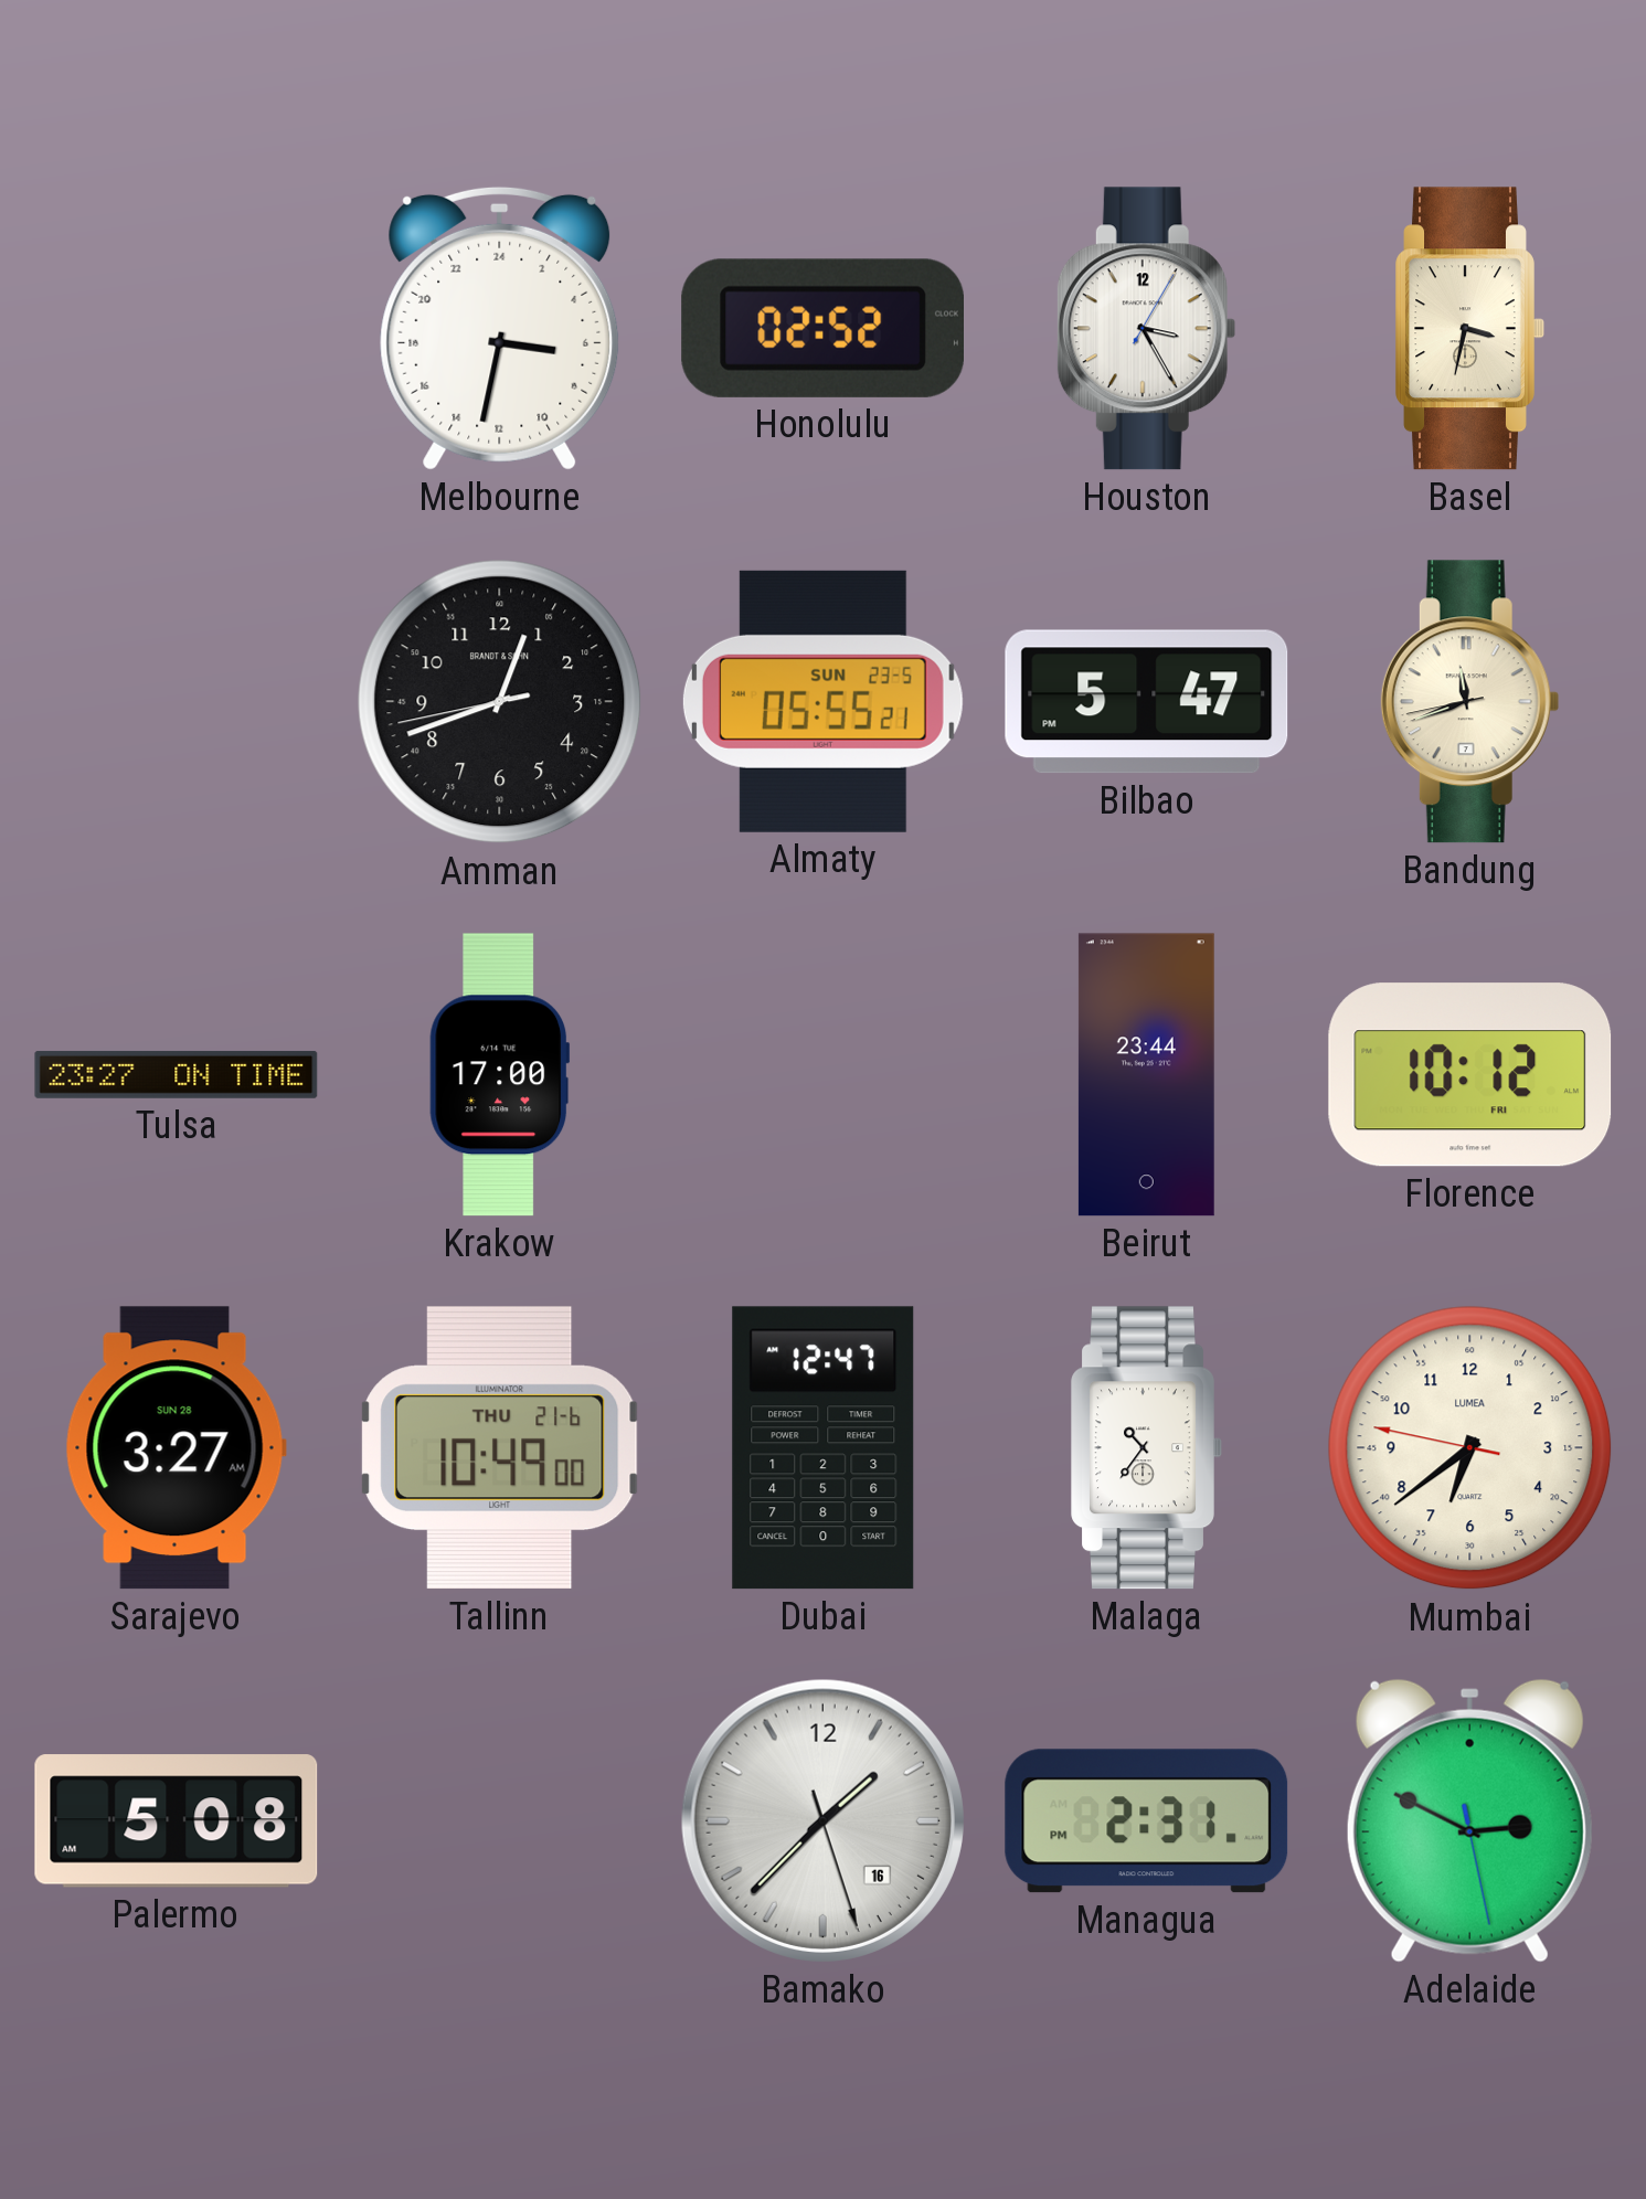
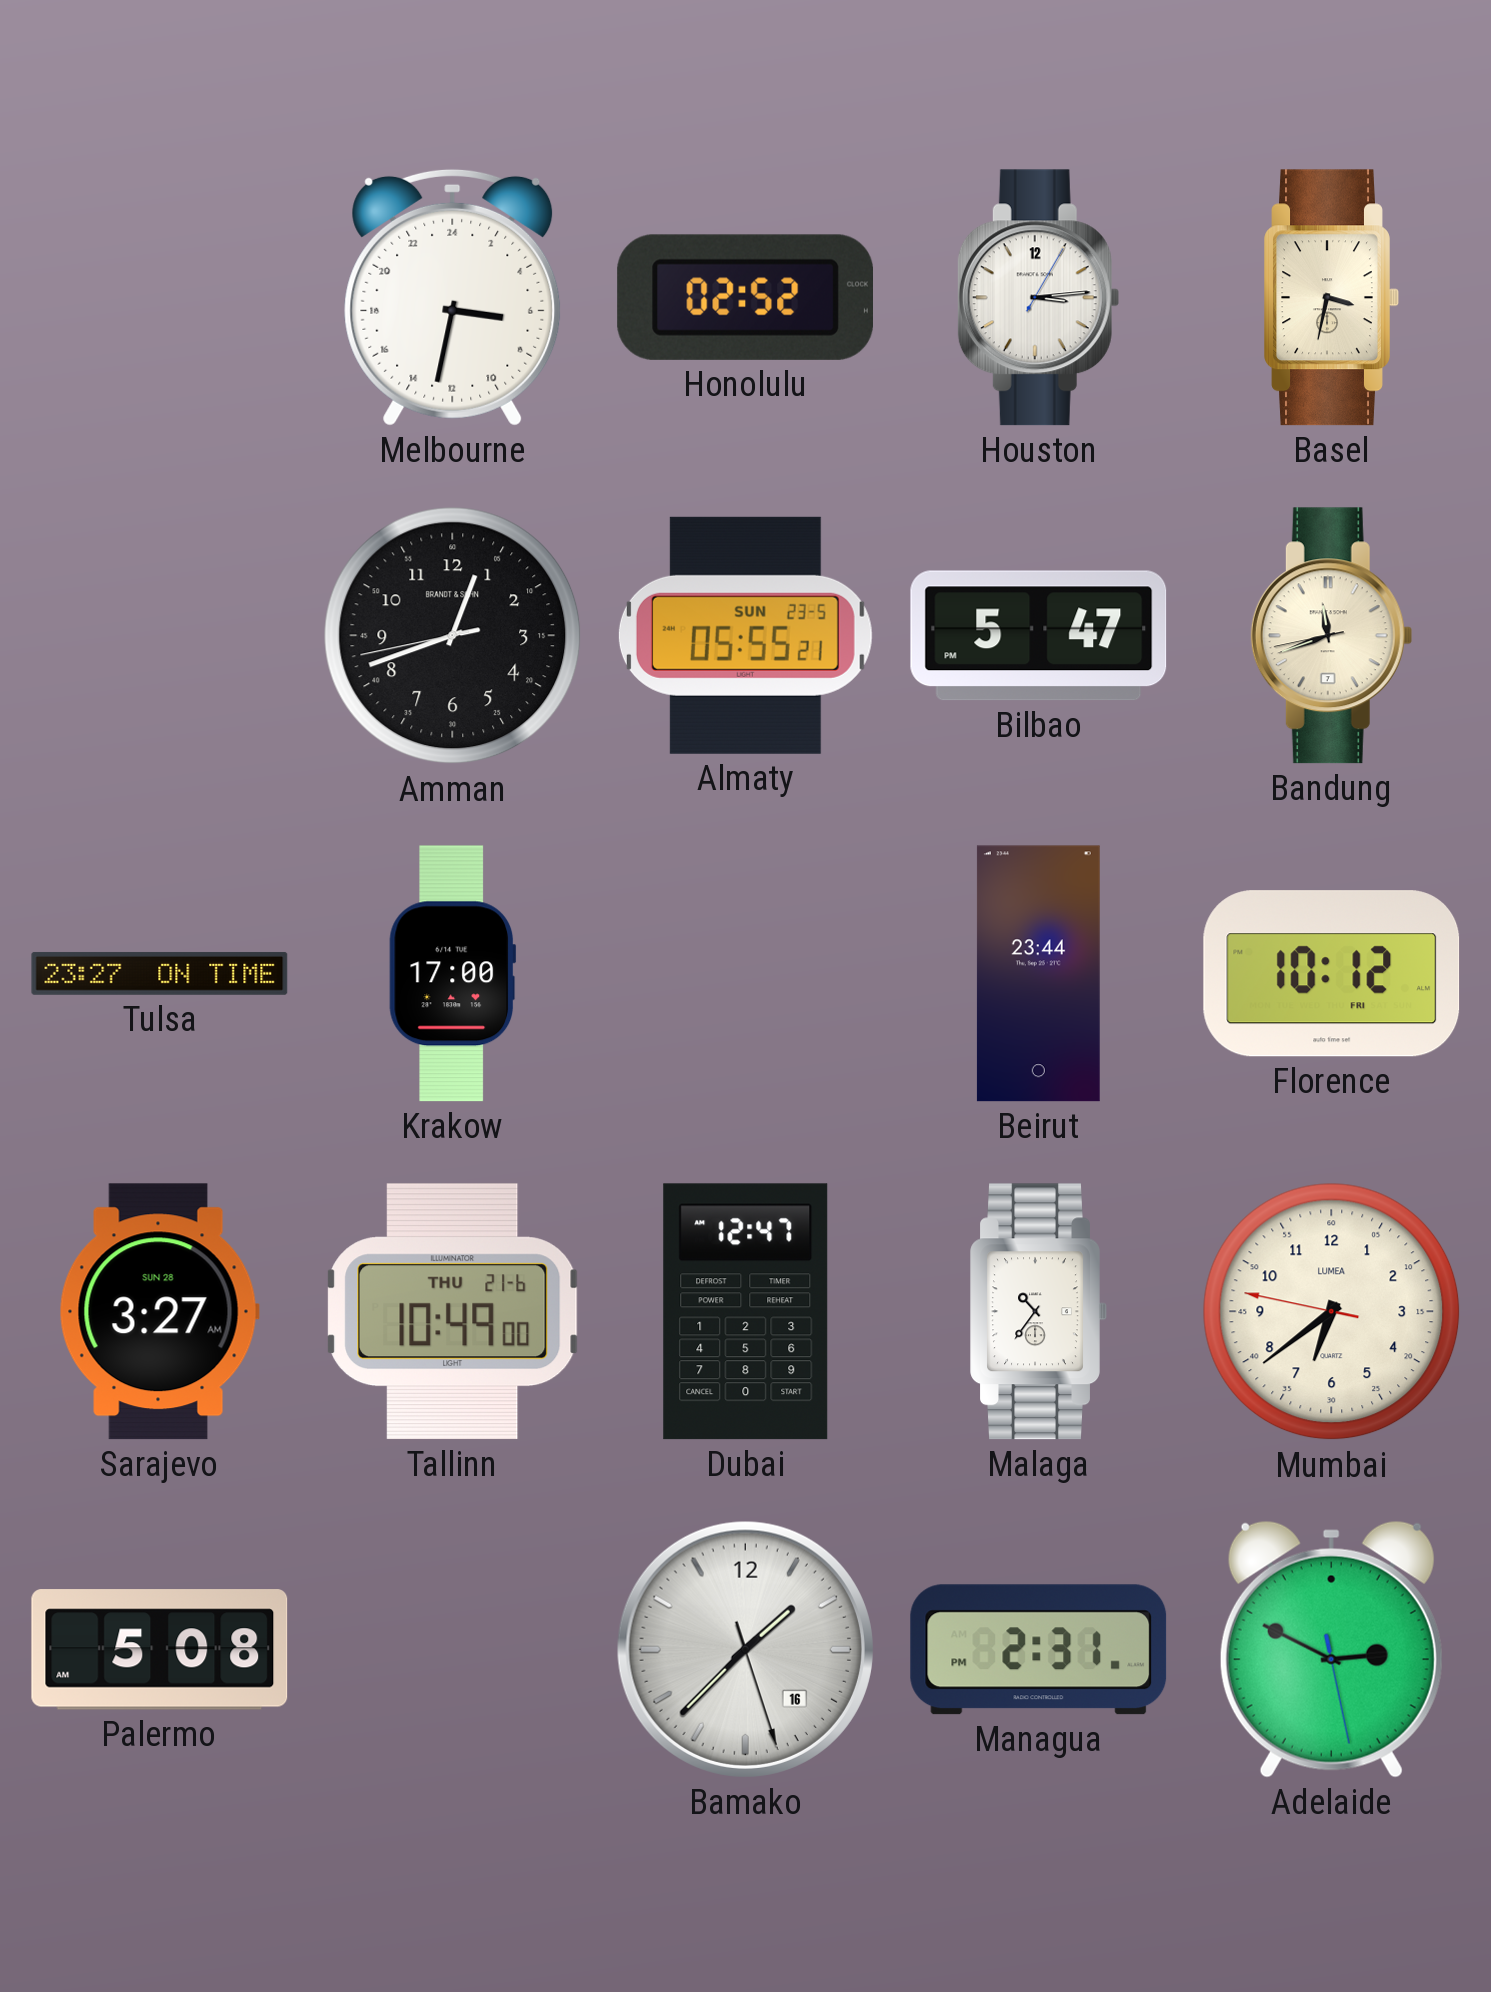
Houston: 3:25 -> 3:14 (1038, 298)
